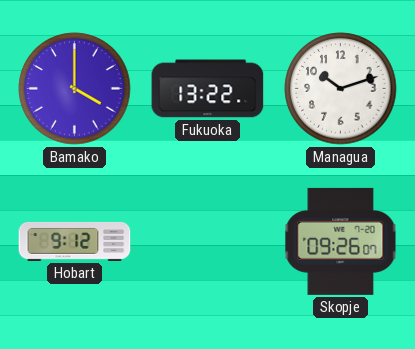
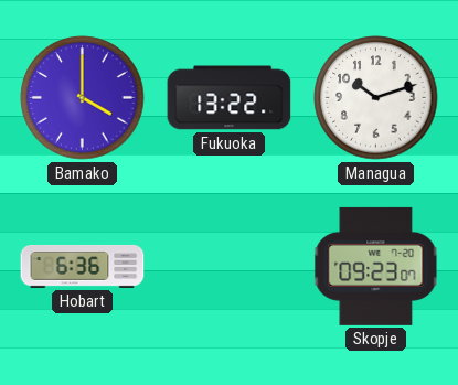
Hobart: 9:12 -> 6:36 (83, 266)
Skopje: 09:26 -> 09:23 (376, 266)
